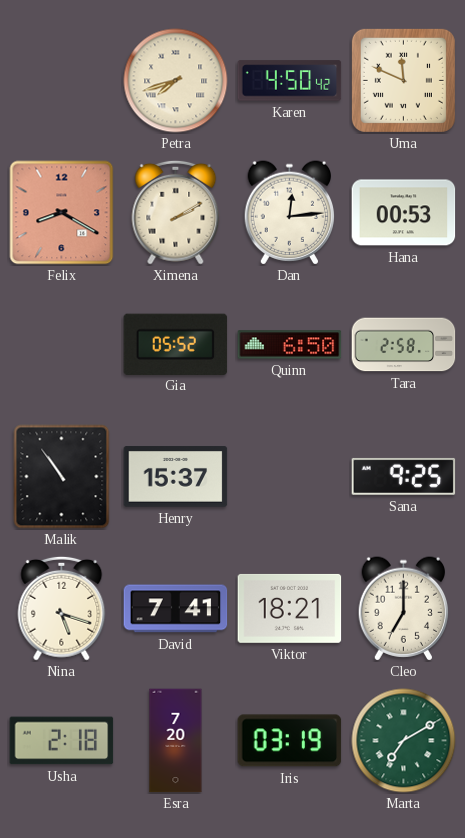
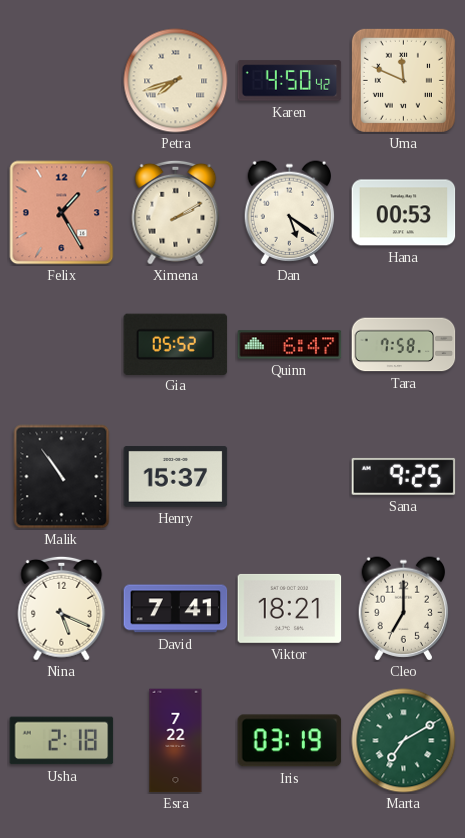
Felix: 8:20 -> 1:25 (62, 213)
Dan: 12:14 -> 5:21 (290, 213)
Quinn: 6:50 -> 6:47 (290, 345)
Tara: 2:58 -> 7:58 (404, 345)
Nina: 5:18 -> 5:19 (62, 608)
Esra: 7:20 -> 7:22 (176, 741)
